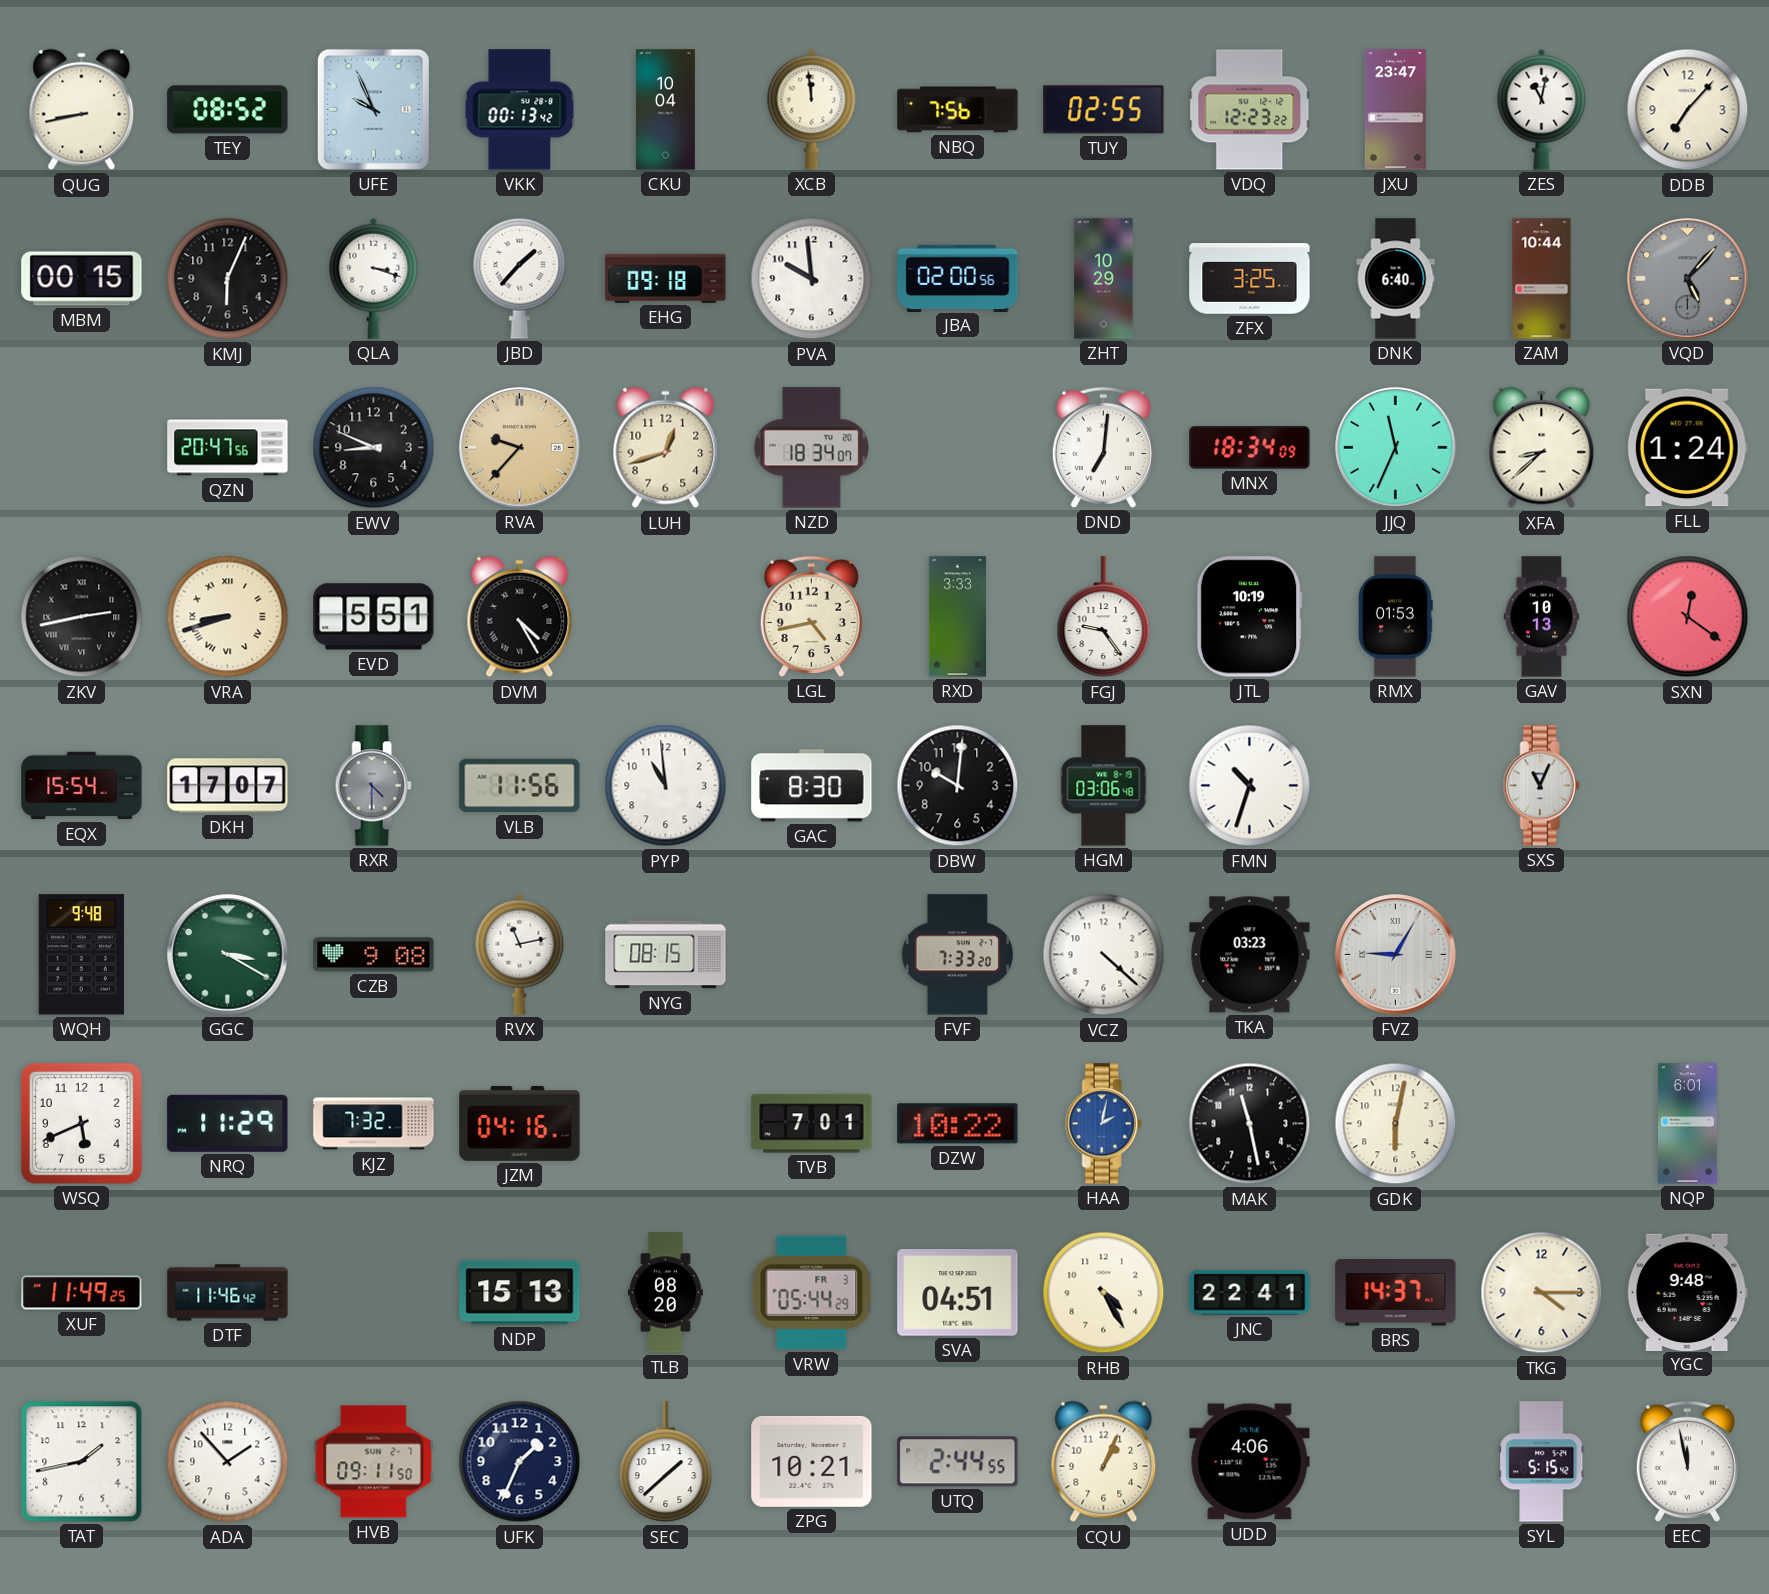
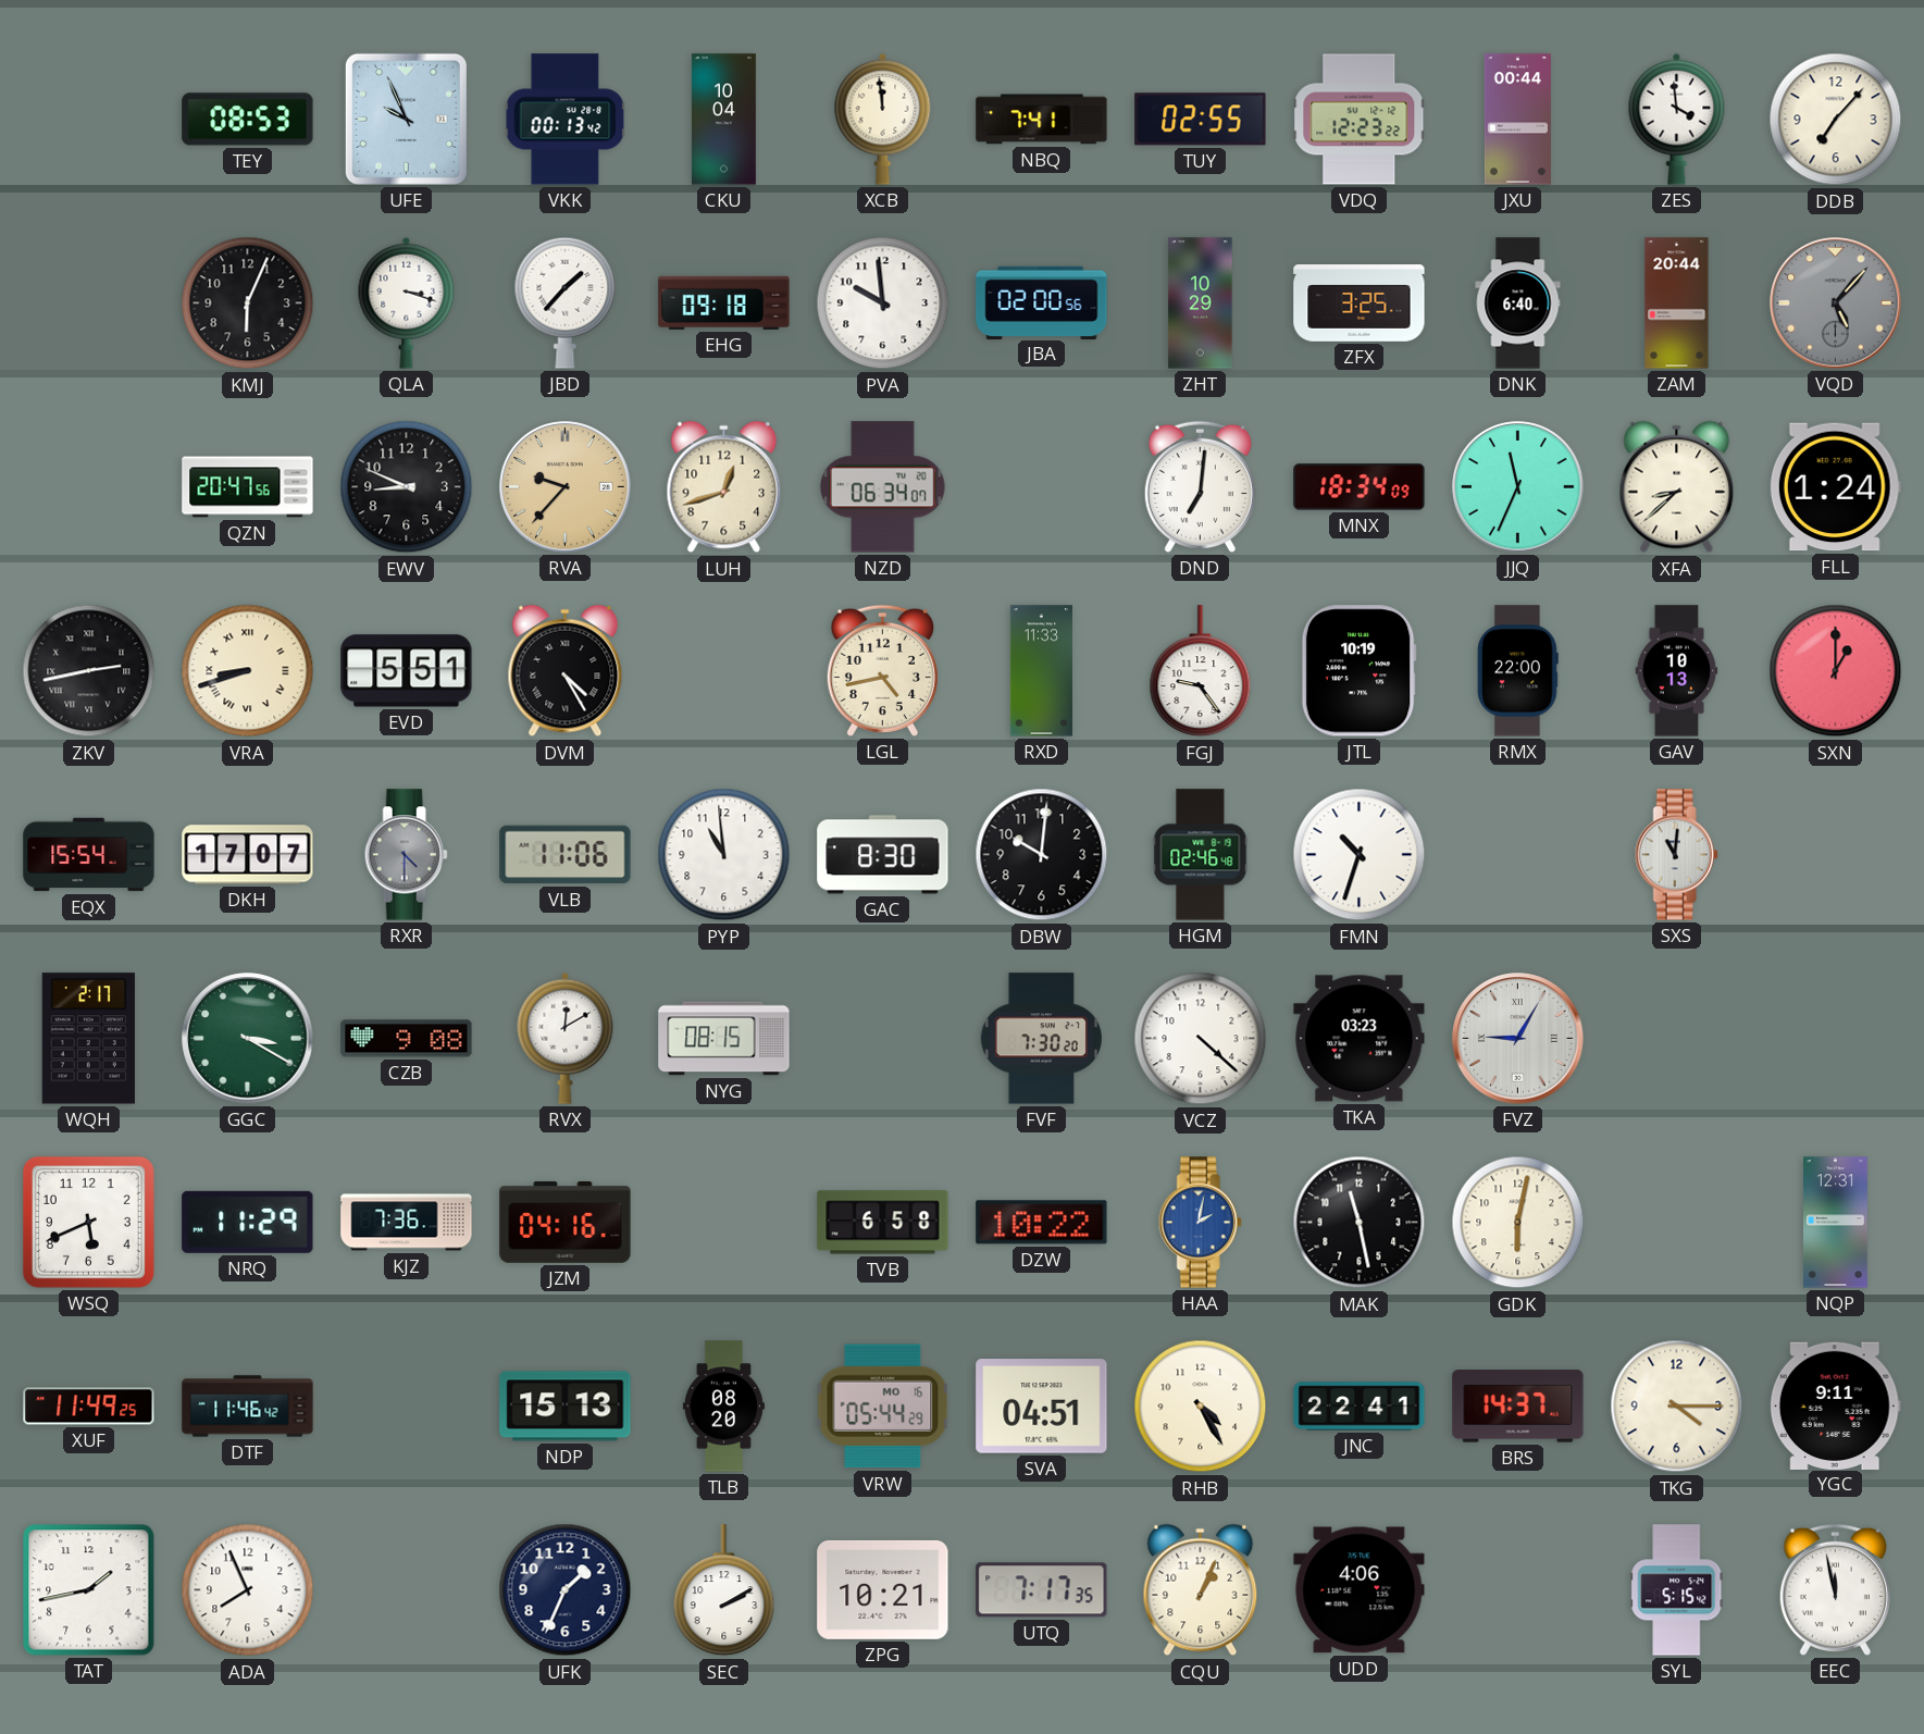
QUG: 8:43 -> none (82, 110)
TEY: 08:52 -> 08:53 (248, 120)
NBQ: 7:56 -> 7:41 (1042, 120)
JXU: 23:47 -> 00:44 (1517, 120)
ZES: 11:02 -> 3:59 (1677, 119)
MBM: 00:15 -> none (82, 279)
ZAM: 10:44 -> 20:44 (1677, 304)
NZD: 18:34 -> 06:34 (882, 487)
RXD: 3:33 -> 11:33 (1041, 671)
RMX: 01:53 -> 22:00 (1518, 671)
SXN: 12:21 -> 1:00 (1836, 671)
VLB: 11:56 -> 11:06 (566, 855)
HGM: 03:06 -> 02:46 (1201, 855)
SXS: 11:04 -> 11:01 (1676, 855)
WQH: 9:48 -> 2:17 (88, 1039)
RVX: 11:13 -> 12:10 (566, 1038)
FVF: 7:33 -> 7:30 (1041, 1039)
KJZ: 7:32 -> 7:36 (407, 1223)
TVB: 7:01 -> 6:58 (883, 1223)
NQP: 6:01 -> 12:31 (1836, 1223)
VRW date: FR 3 -> MO 16 (883, 1407)
YGC: 9:48 -> 9:11 (1835, 1405)
ADA: 1:53 -> 7:56 (248, 1590)
HVB: 09:11 -> none (374, 1462)
SEC: 1:38 -> 2:10 (724, 1590)
UTQ: 2:44 -> 7:17 (1042, 1590)
